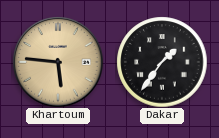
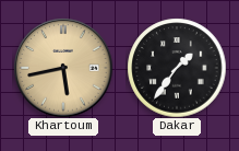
Khartoum: 5:46 -> 5:43 (63, 68)
